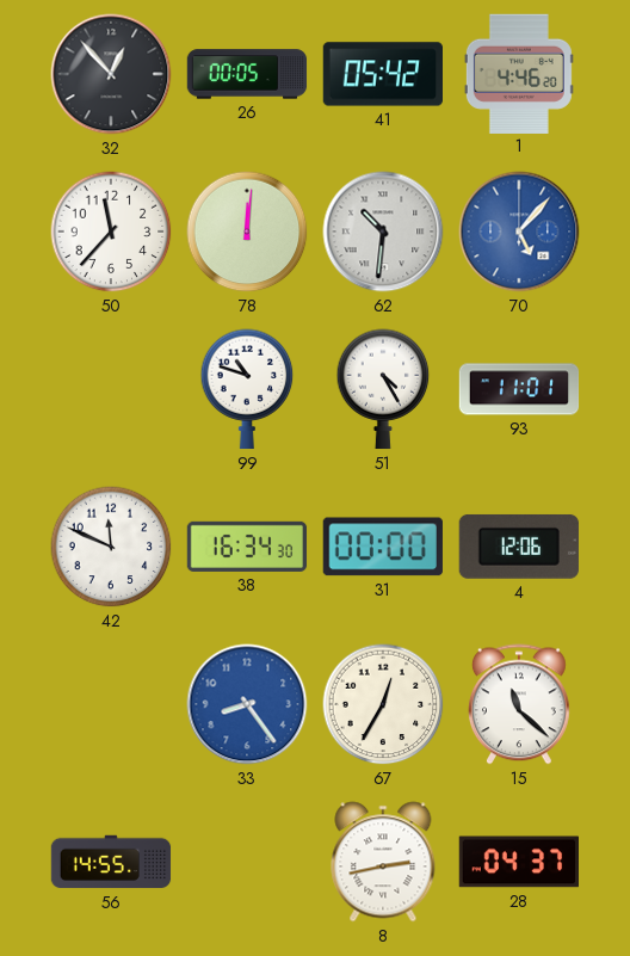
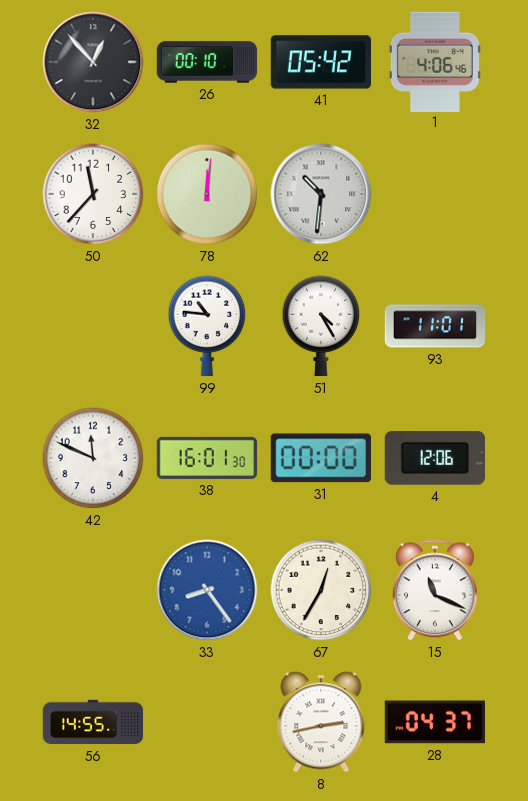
26: 00:05 -> 00:10 (207, 62)
1: 4:46 -> 4:06 (435, 61)
70: 5:07 -> none (519, 232)
99: 10:48 -> 10:46 (207, 326)
38: 16:34 -> 16:01 (207, 458)
15: 11:22 -> 11:19 (436, 590)
